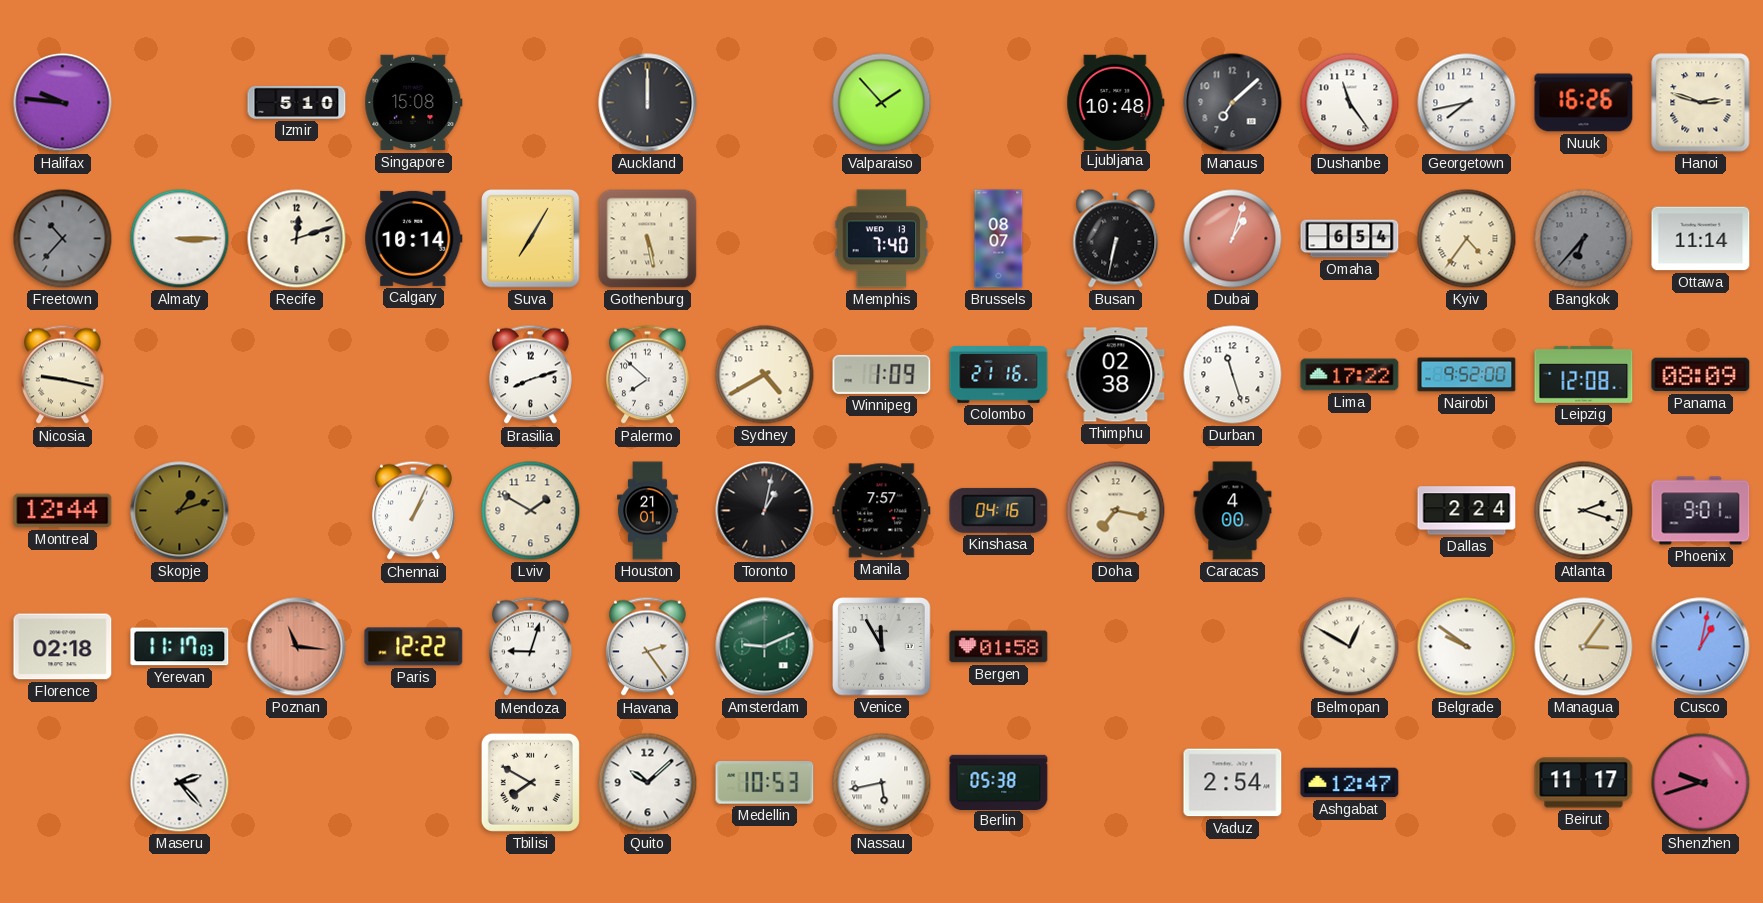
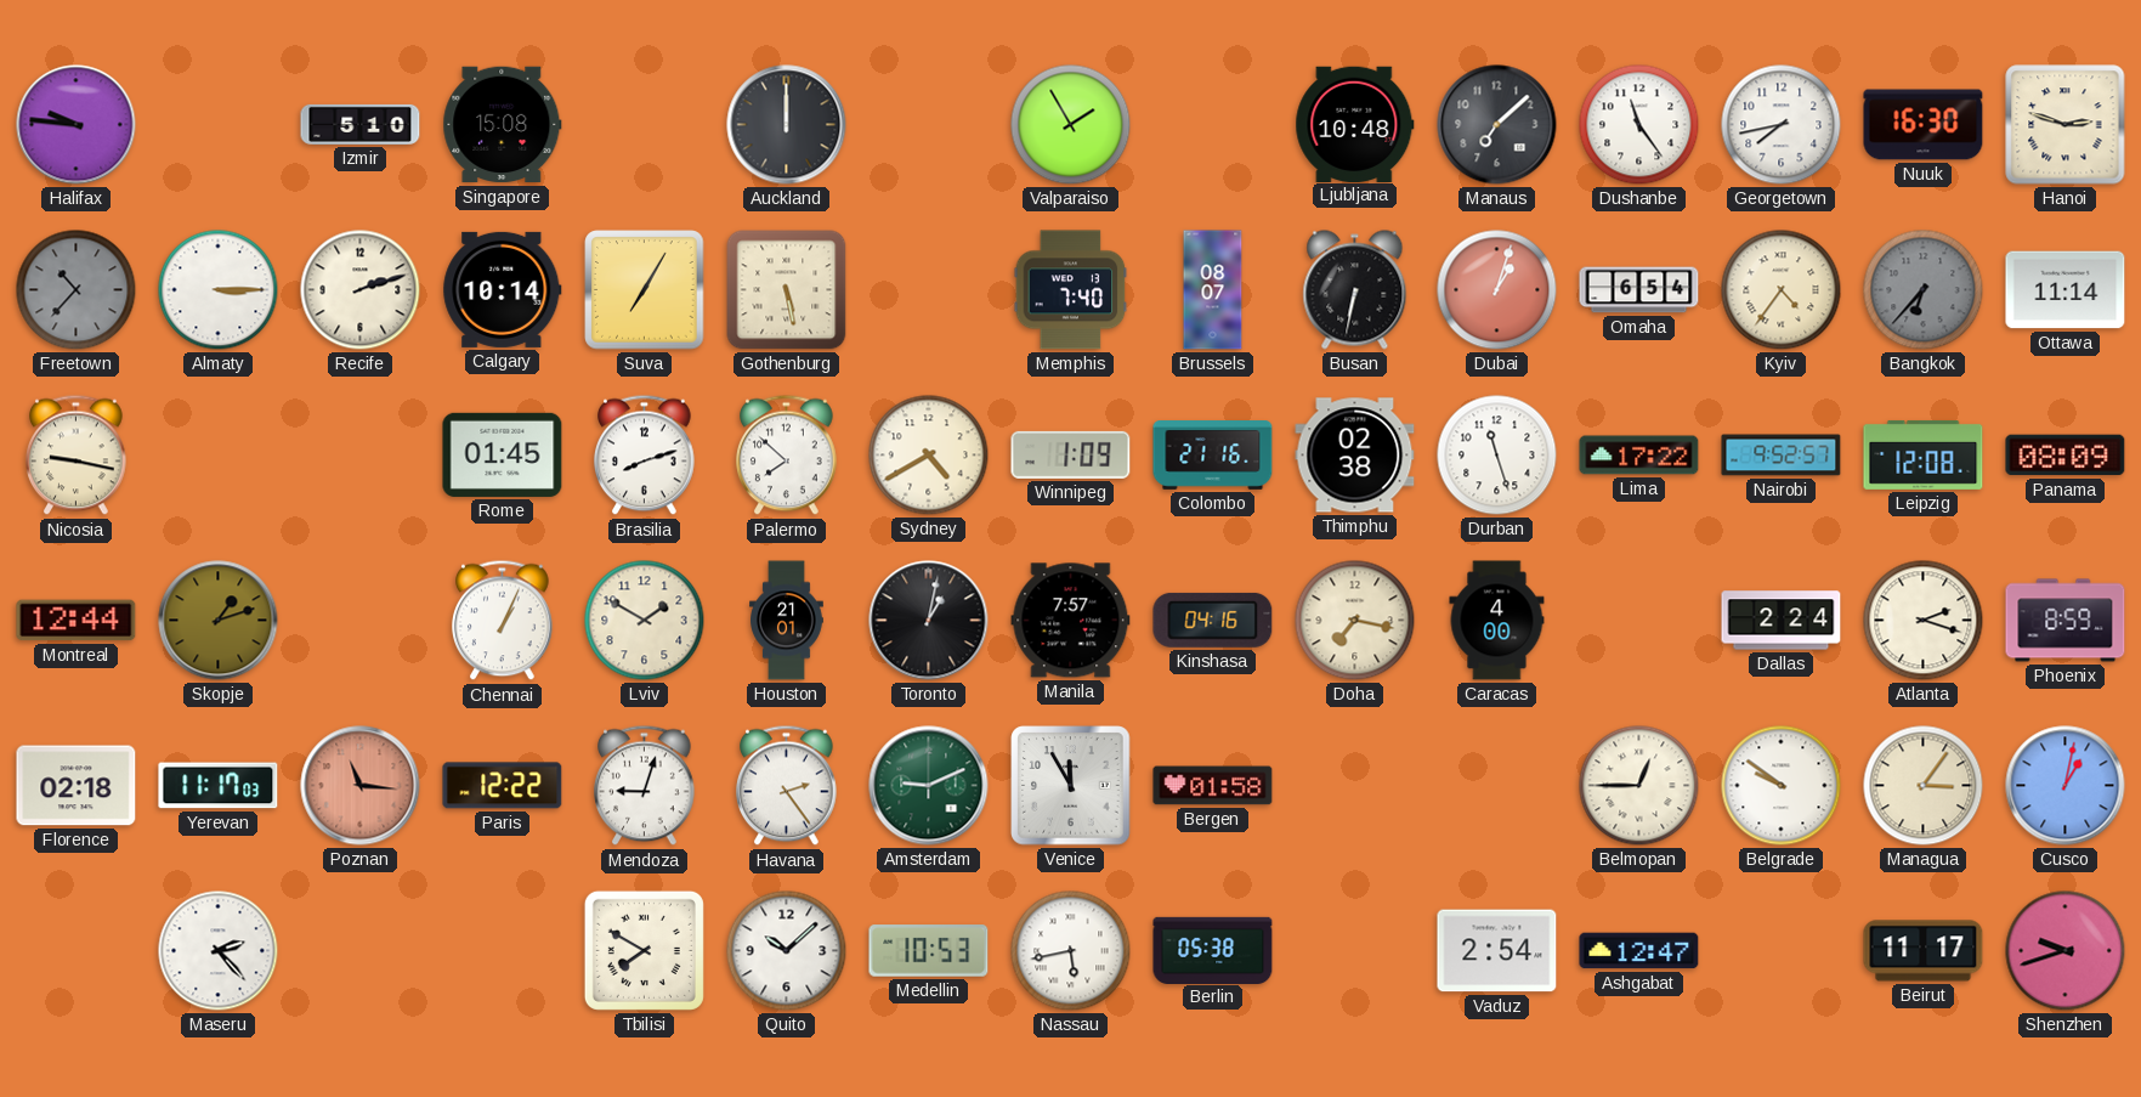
Valparaiso: 1:53 -> 1:55 (1071, 125)
Nuuk: 16:26 -> 16:30 (1924, 125)
Recife: 12:12 -> 2:12 (361, 290)
Rome: none -> 01:45 (503, 454)
Nairobi: 9:52:00 -> 9:52:57 (1782, 456)
Phoenix: 9:01 -> 8:59 (2066, 621)
Belmopan: 12:50 -> 12:45 (1639, 786)
